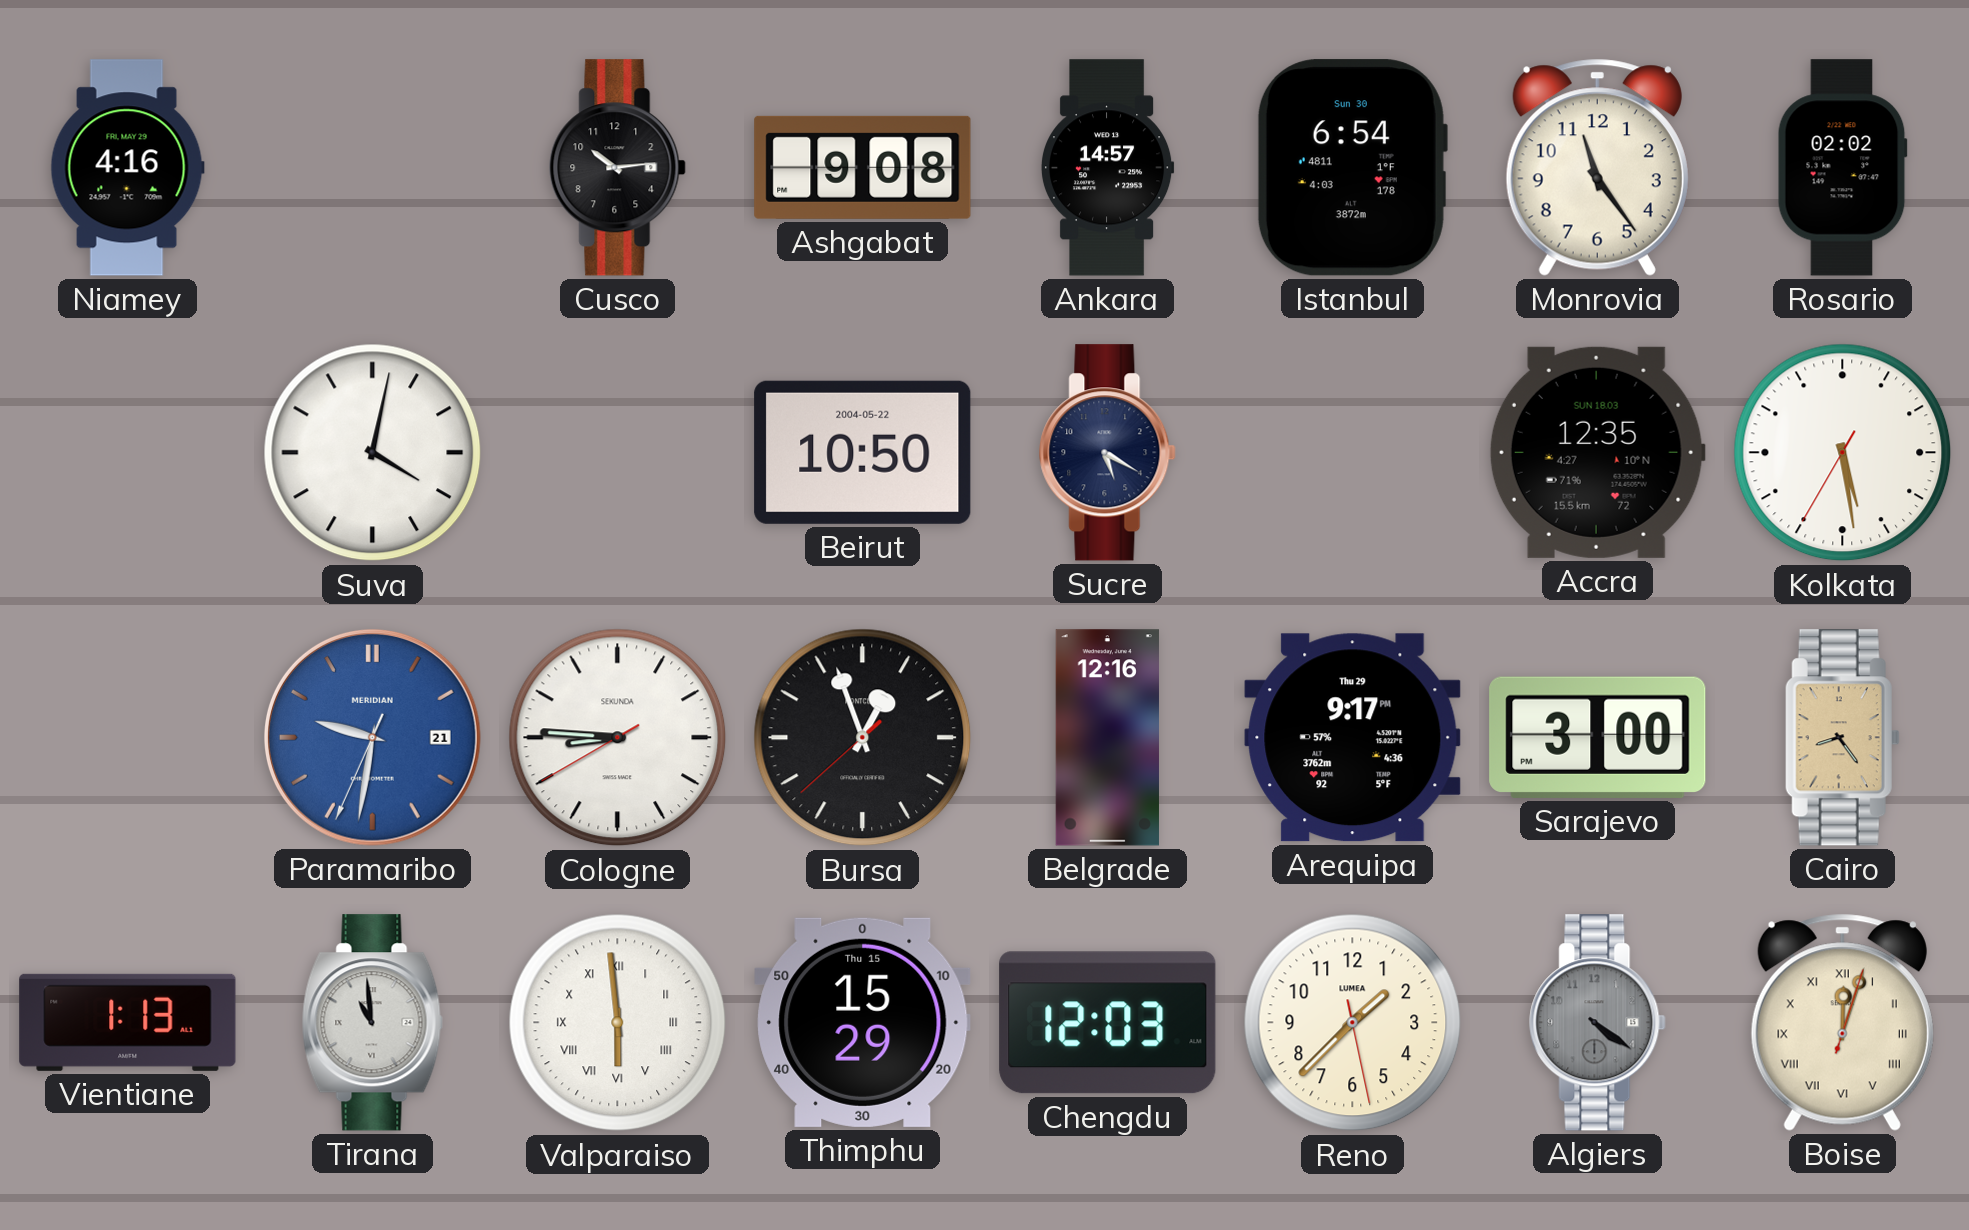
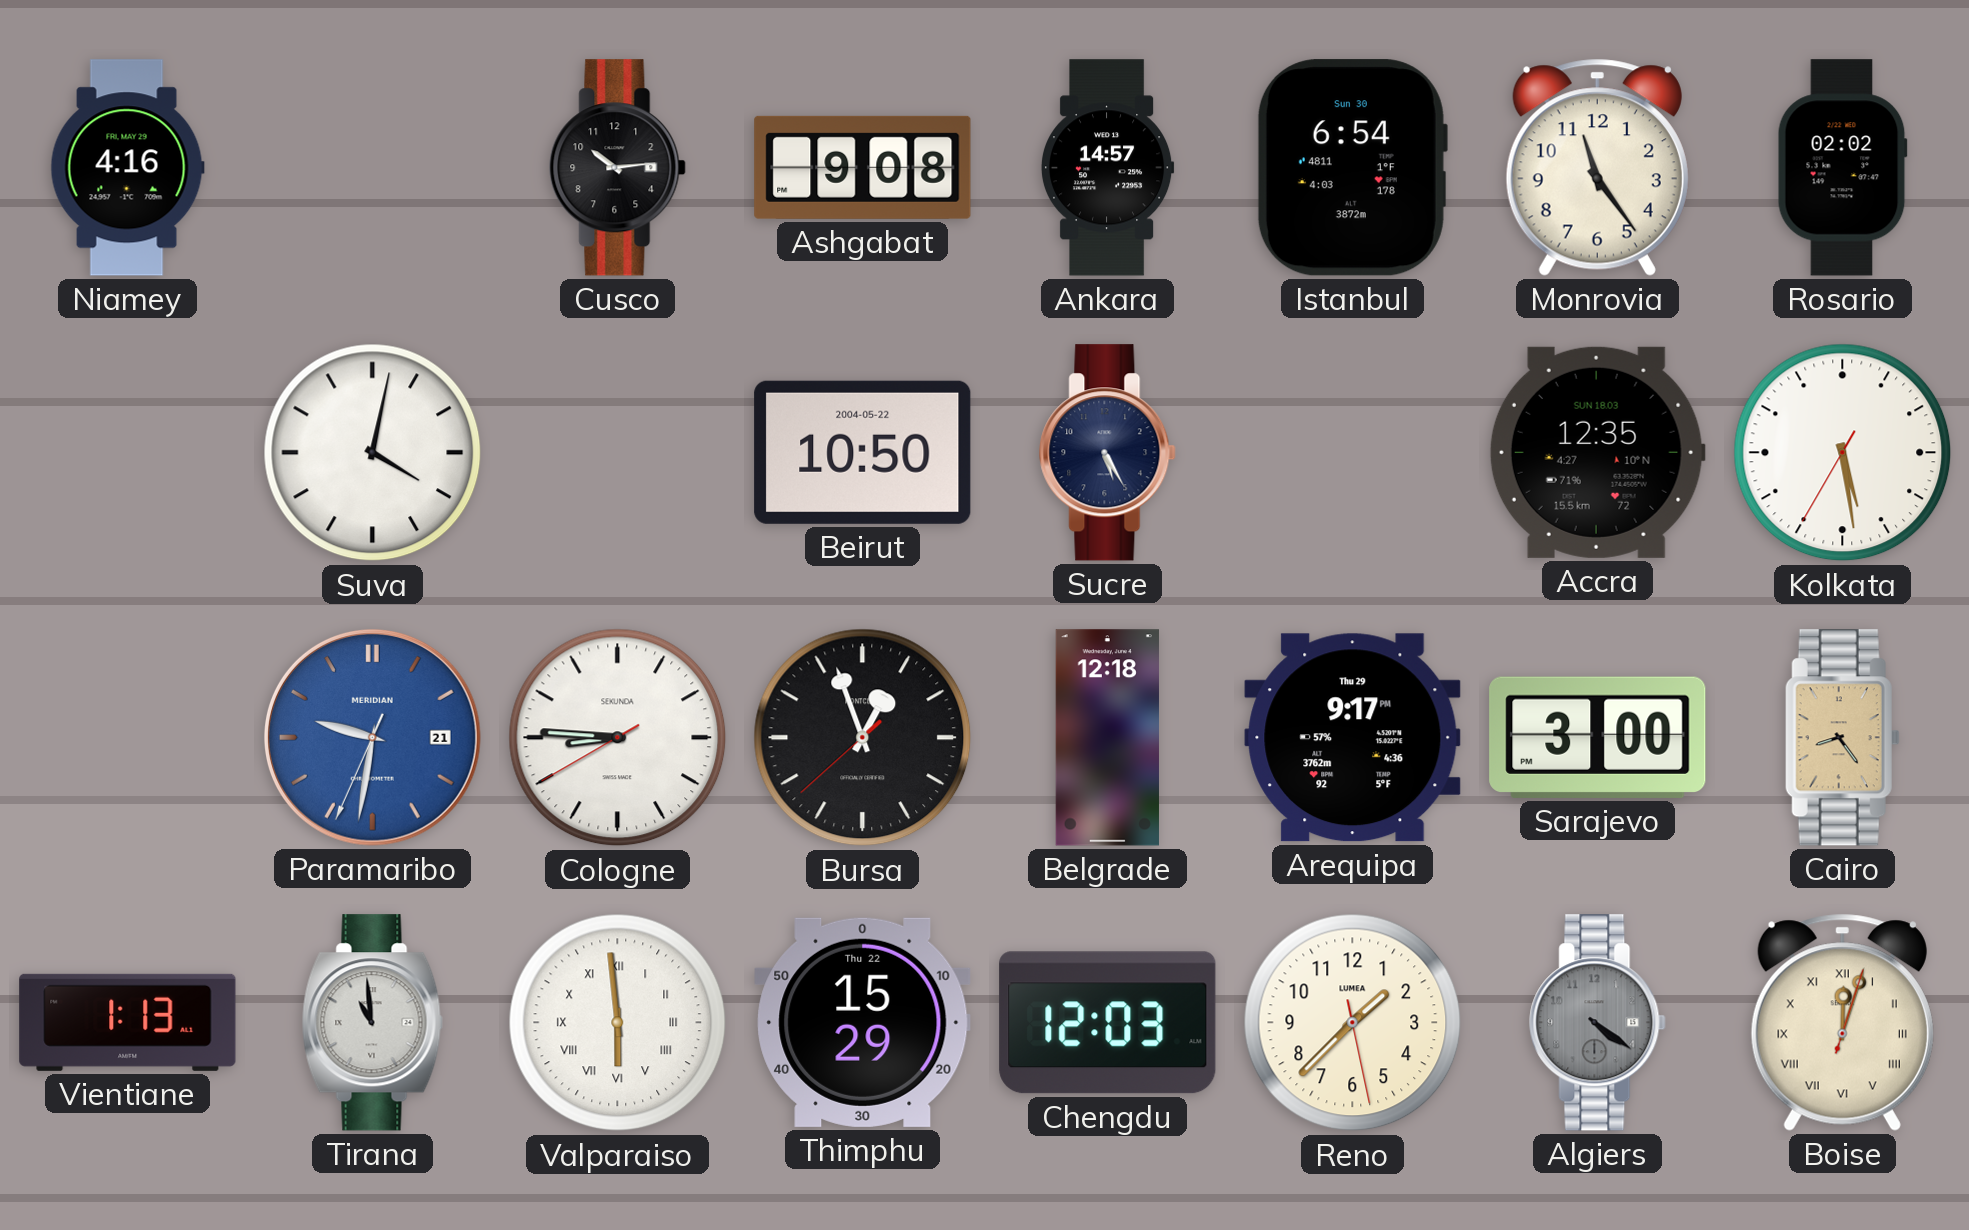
Sucre: 5:20 -> 5:25 (1108, 453)
Belgrade: 12:16 -> 12:18 (1107, 738)
Thimphu date: Thu 15 -> Thu 22 (863, 1022)
